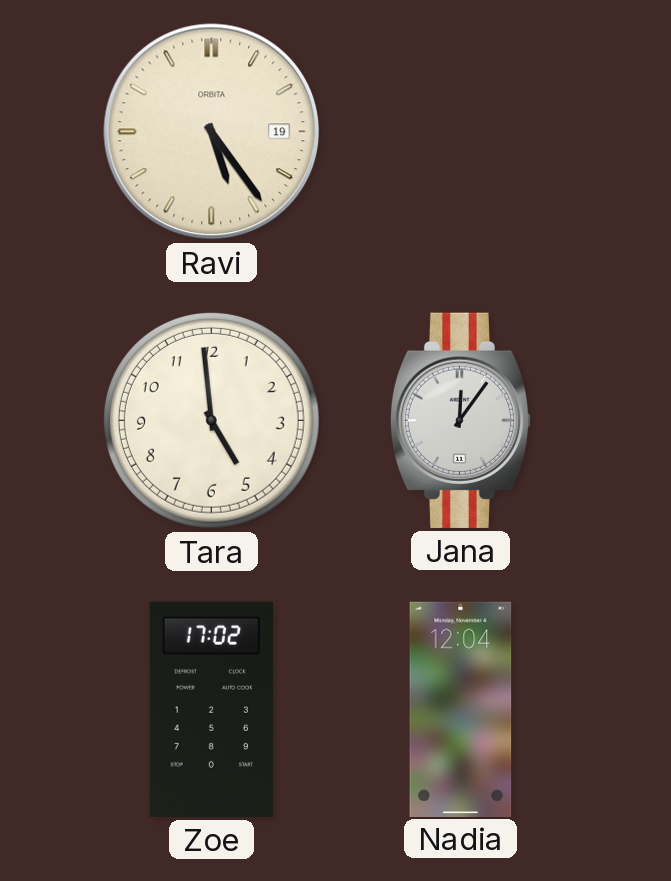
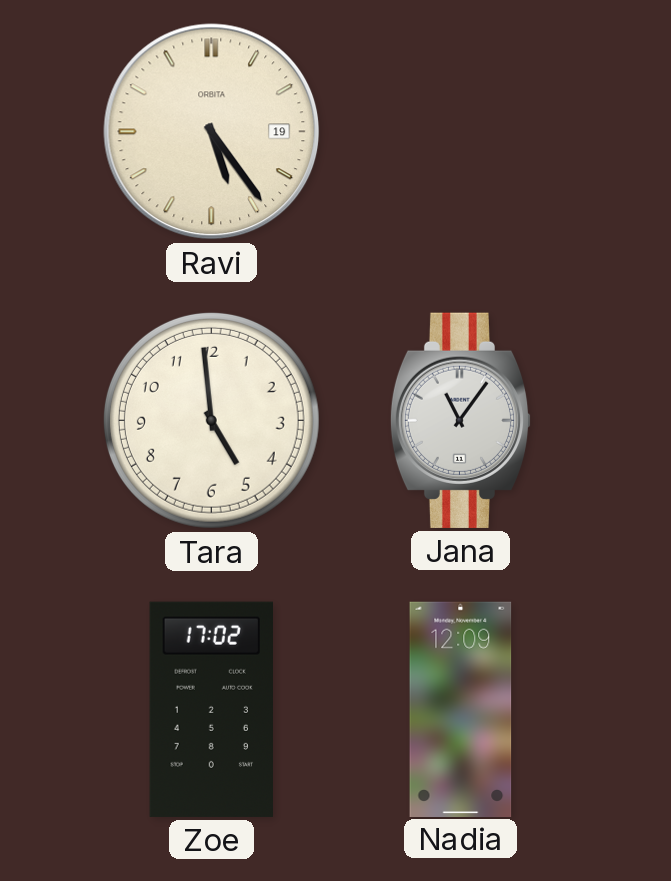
Jana: 12:06 -> 11:06 (461, 420)
Nadia: 12:04 -> 12:09 (461, 709)
